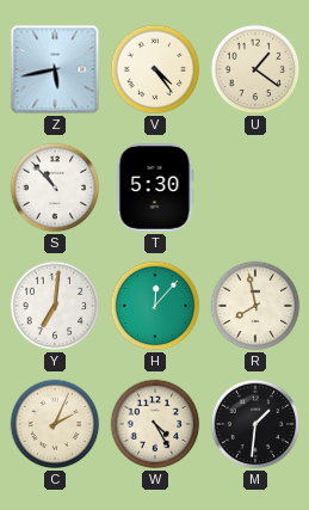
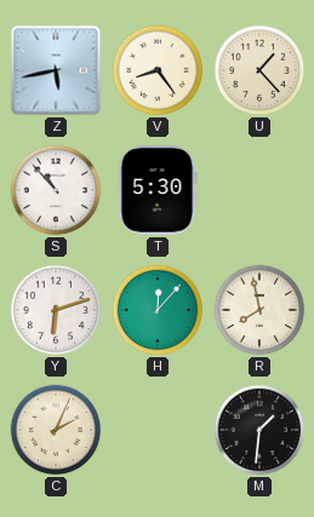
V: 4:24 -> 8:24 (158, 70)
U: 1:21 -> 1:23 (259, 70)
Y: 7:01 -> 6:12 (56, 310)
W: 4:25 -> none (155, 424)
